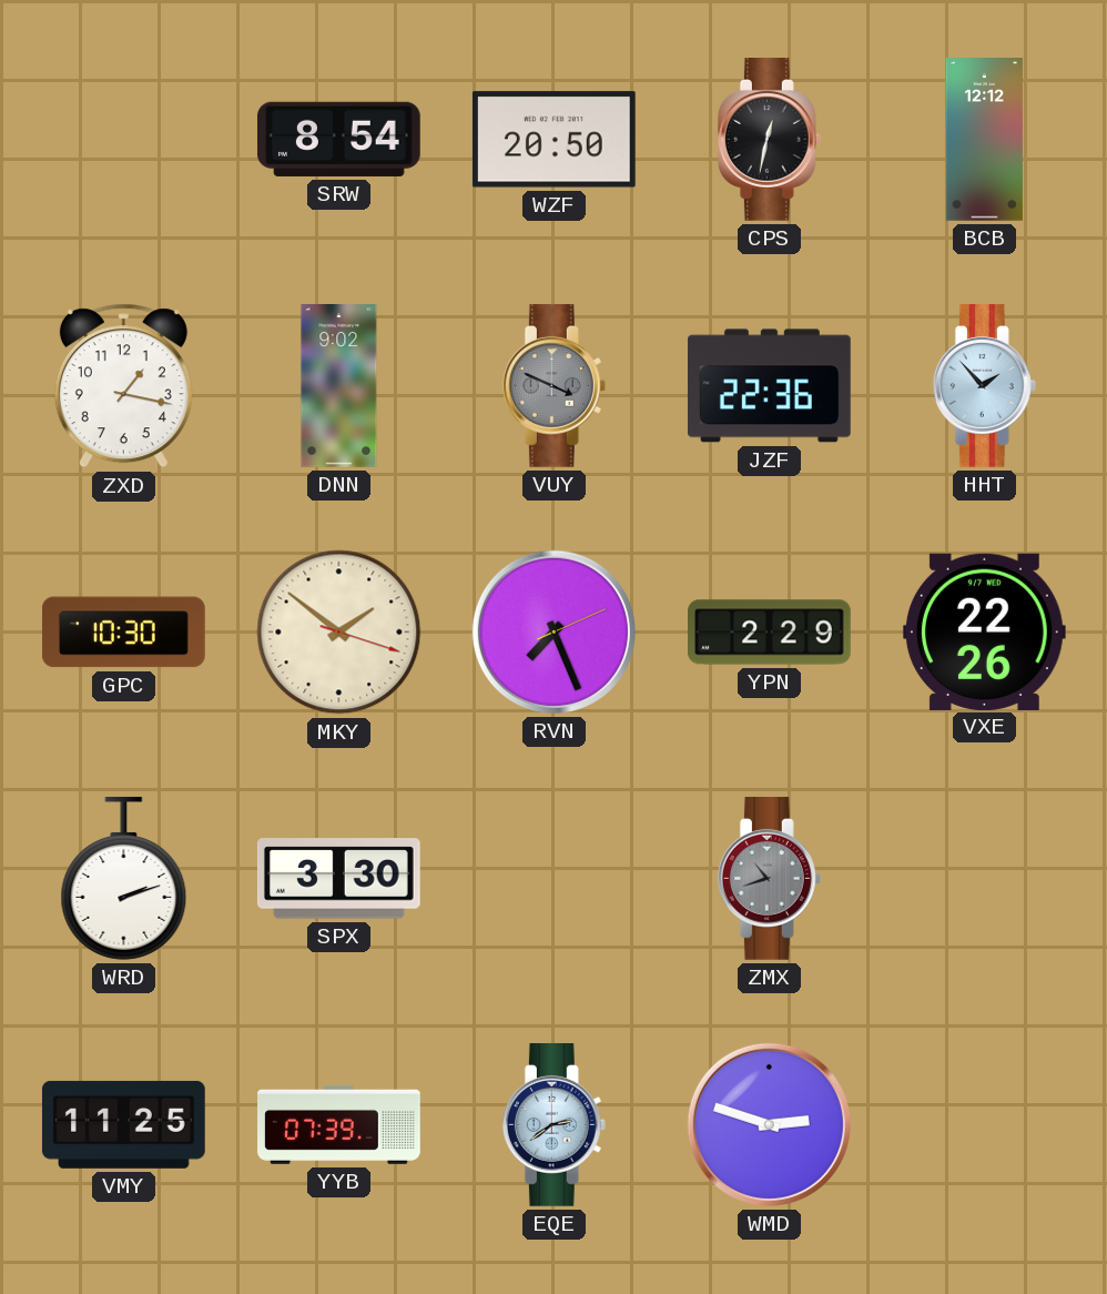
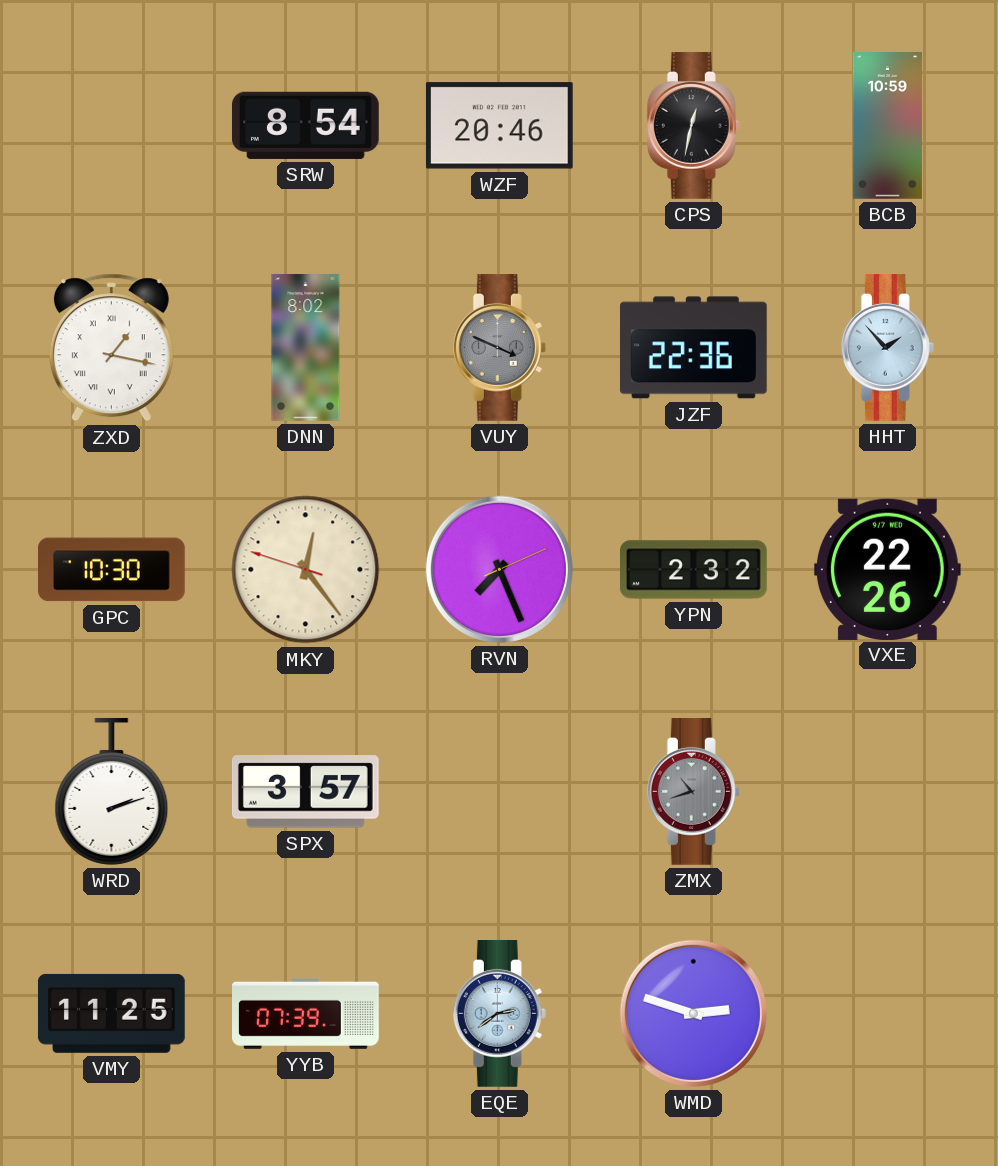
WZF: 20:50 -> 20:46 (499, 126)
BCB: 12:12 -> 10:59 (887, 126)
ZXD numerals: Arabic -> Roman (111, 348)
DNN: 9:02 -> 8:02 (306, 348)
MKY: 1:51 -> 12:23 (306, 570)
YPN: 2:29 -> 2:32 (694, 570)
SPX: 3:30 -> 3:57 (305, 792)
